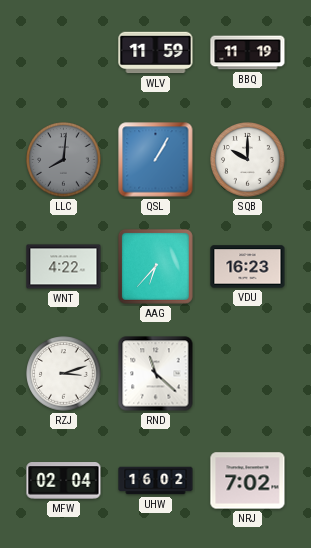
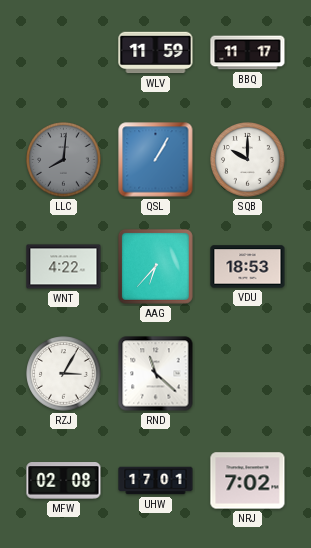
BBQ: 11:19 -> 11:17 (248, 53)
VDU: 16:23 -> 18:53 (248, 267)
RZJ: 3:12 -> 3:05 (64, 374)
MFW: 02:04 -> 02:08 (64, 481)
UHW: 16:02 -> 17:01 (156, 481)
